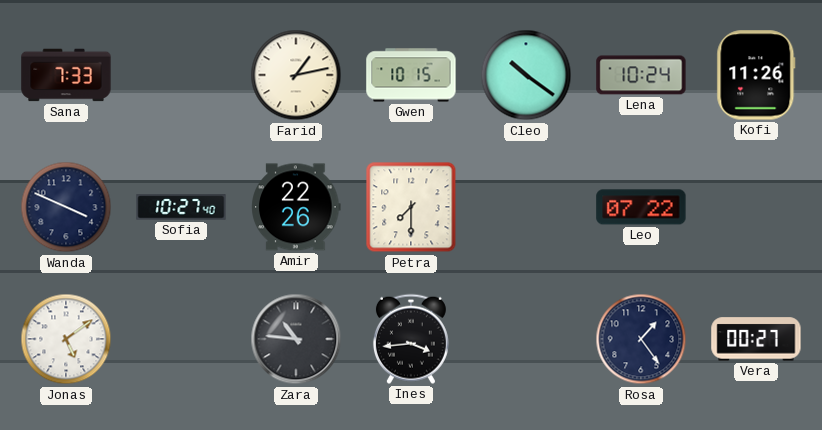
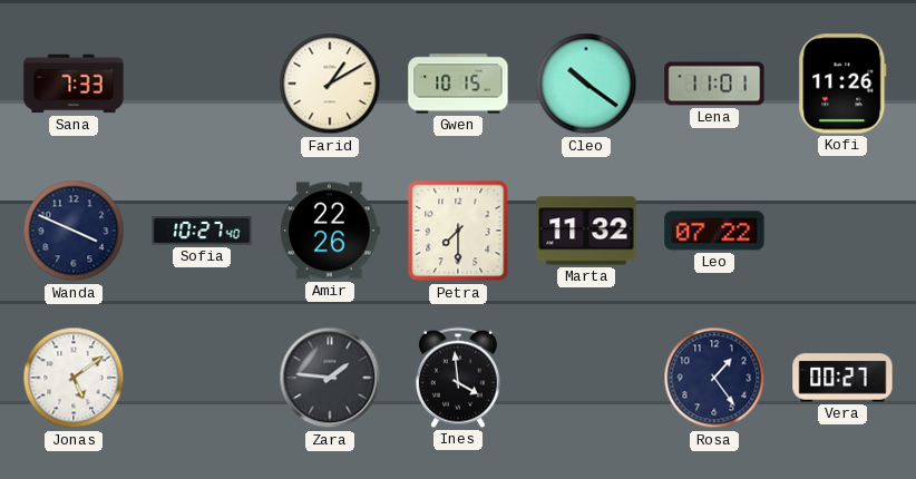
Farid: 1:13 -> 1:10 (330, 84)
Lena: 10:24 -> 11:01 (714, 84)
Marta: none -> 11:32 (586, 231)
Zara: 10:46 -> 1:46 (330, 378)
Ines: 3:44 -> 3:59 (458, 378)
